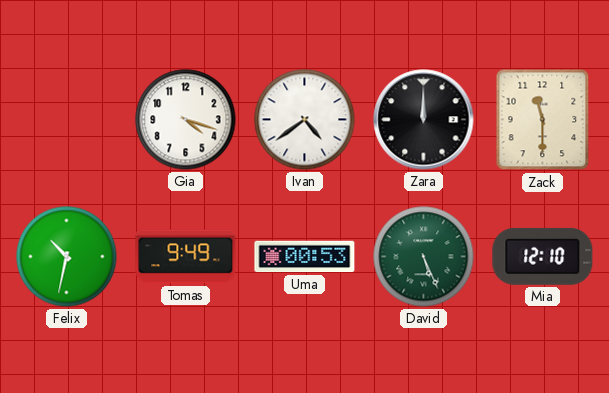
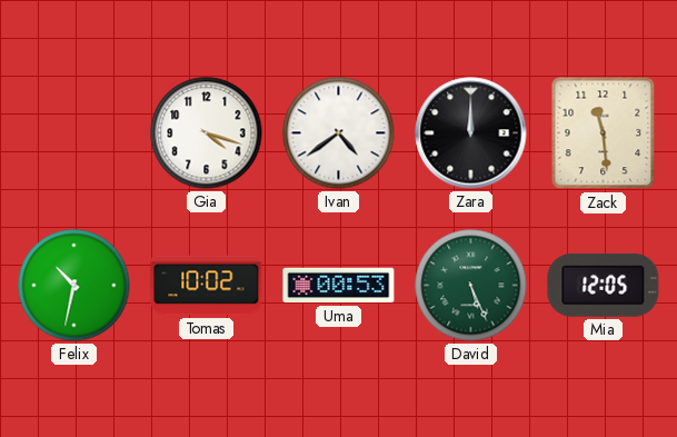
Zack: 11:30 -> 11:29 (604, 133)
Tomas: 9:49 -> 10:02 (207, 286)
Mia: 12:10 -> 12:05 (604, 285)
